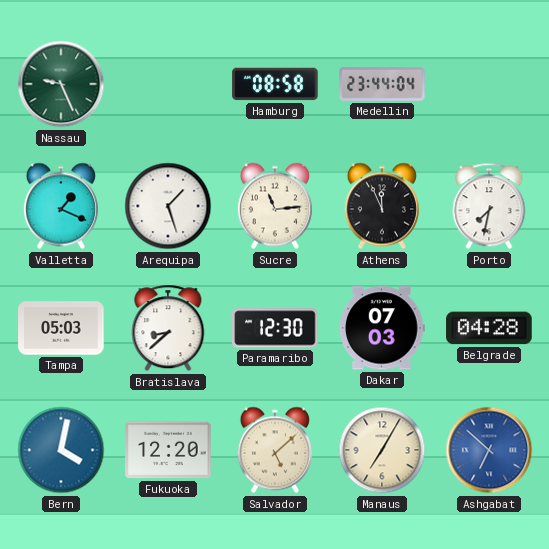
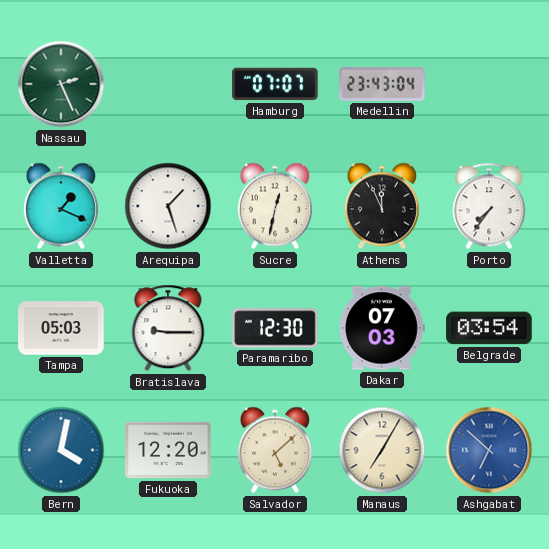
Nassau: 9:26 -> 2:26 (61, 84)
Hamburg: 08:58 -> 07:07 (275, 84)
Medellin: 23:44 -> 23:43 (382, 84)
Sucre: 11:14 -> 12:32 (275, 206)
Porto: 7:32 -> 7:36 (489, 206)
Bratislava: 8:38 -> 9:15 (168, 328)
Belgrade: 04:28 -> 03:54 (489, 328)
